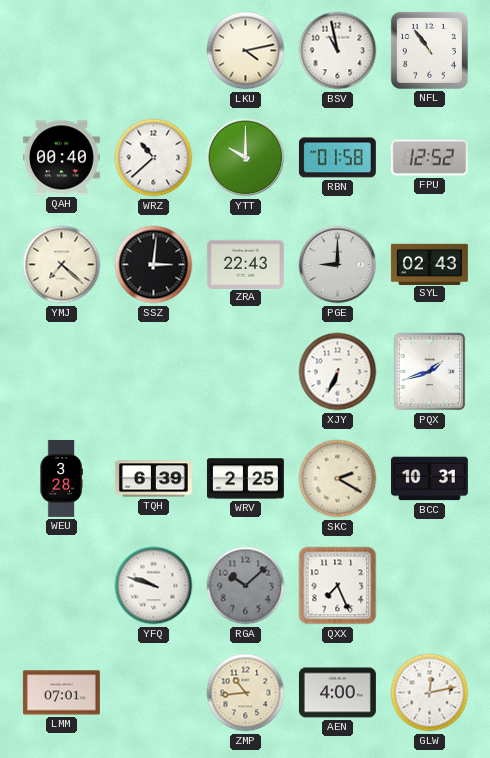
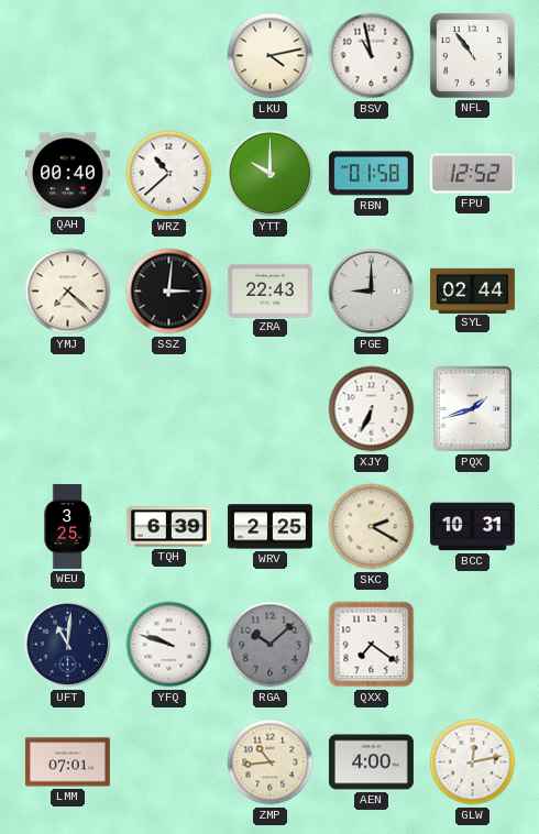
SYL: 02:43 -> 02:44 (472, 290)
WEU: 3:28 -> 3:25 (67, 526)
UFT: none -> 11:01 (68, 645)
QXX: 7:26 -> 7:21 (372, 645)
